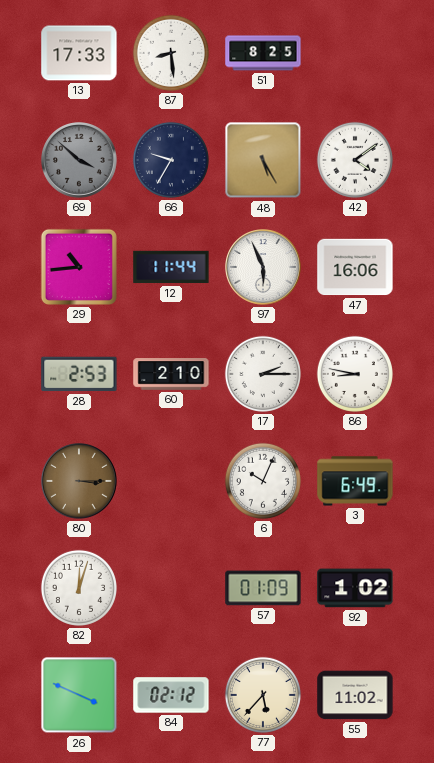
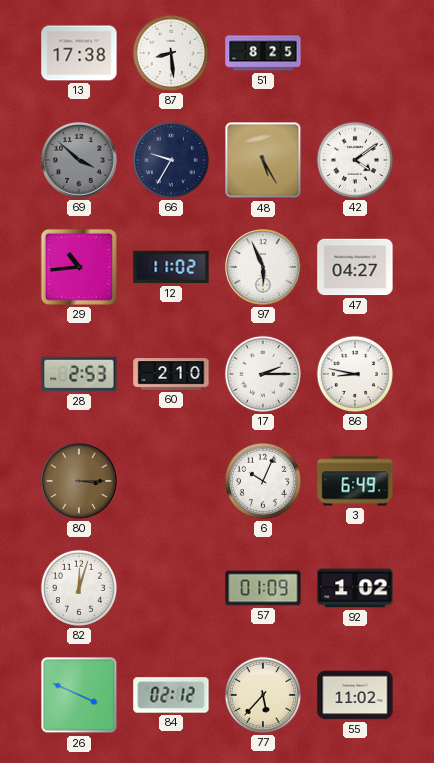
13: 17:33 -> 17:38 (79, 53)
12: 11:44 -> 11:02 (171, 267)
47: 16:06 -> 04:27 (355, 267)
